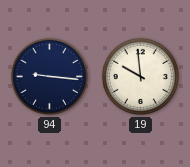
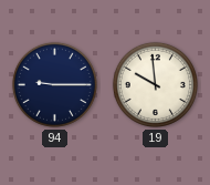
94: 9:16 -> 9:15 (54, 84)
